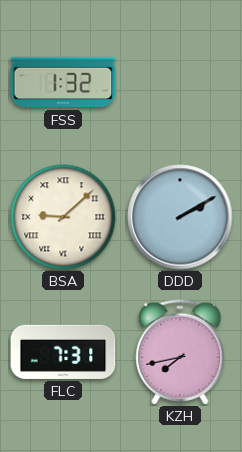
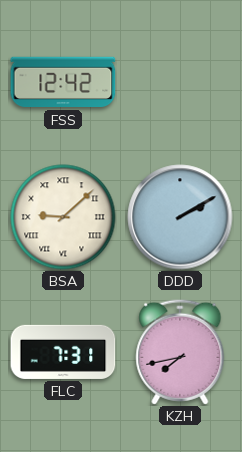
FSS: 1:32 -> 12:42 (63, 82)
